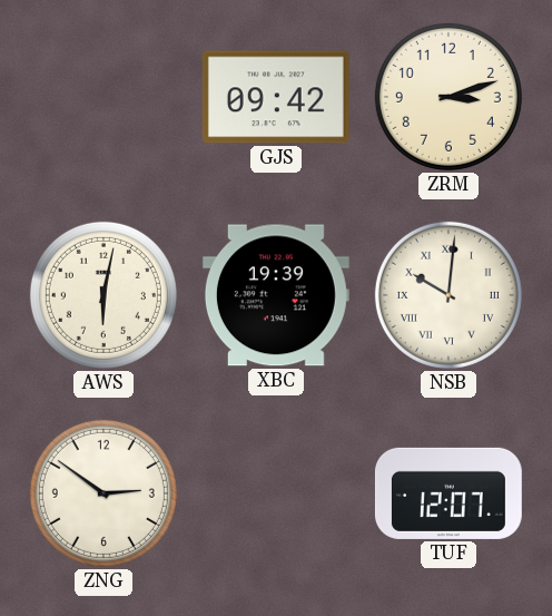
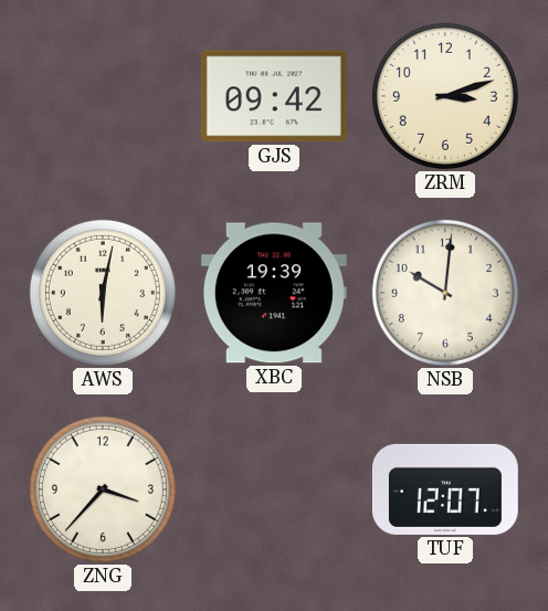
NSB numerals: Roman -> Arabic (445, 293)
ZNG: 2:51 -> 3:37 (103, 489)
